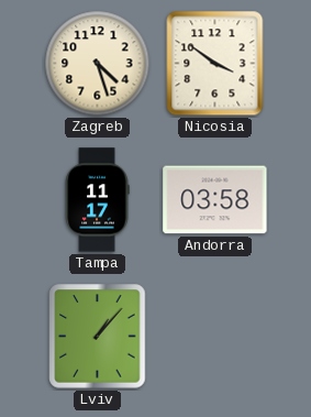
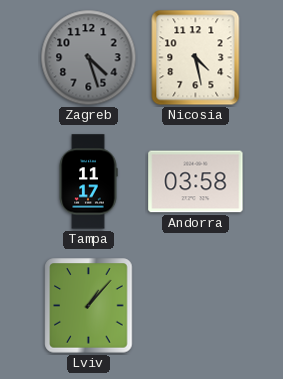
Zagreb dial: cream -> grey (89, 58)
Nicosia: 3:51 -> 4:28 (196, 58)
